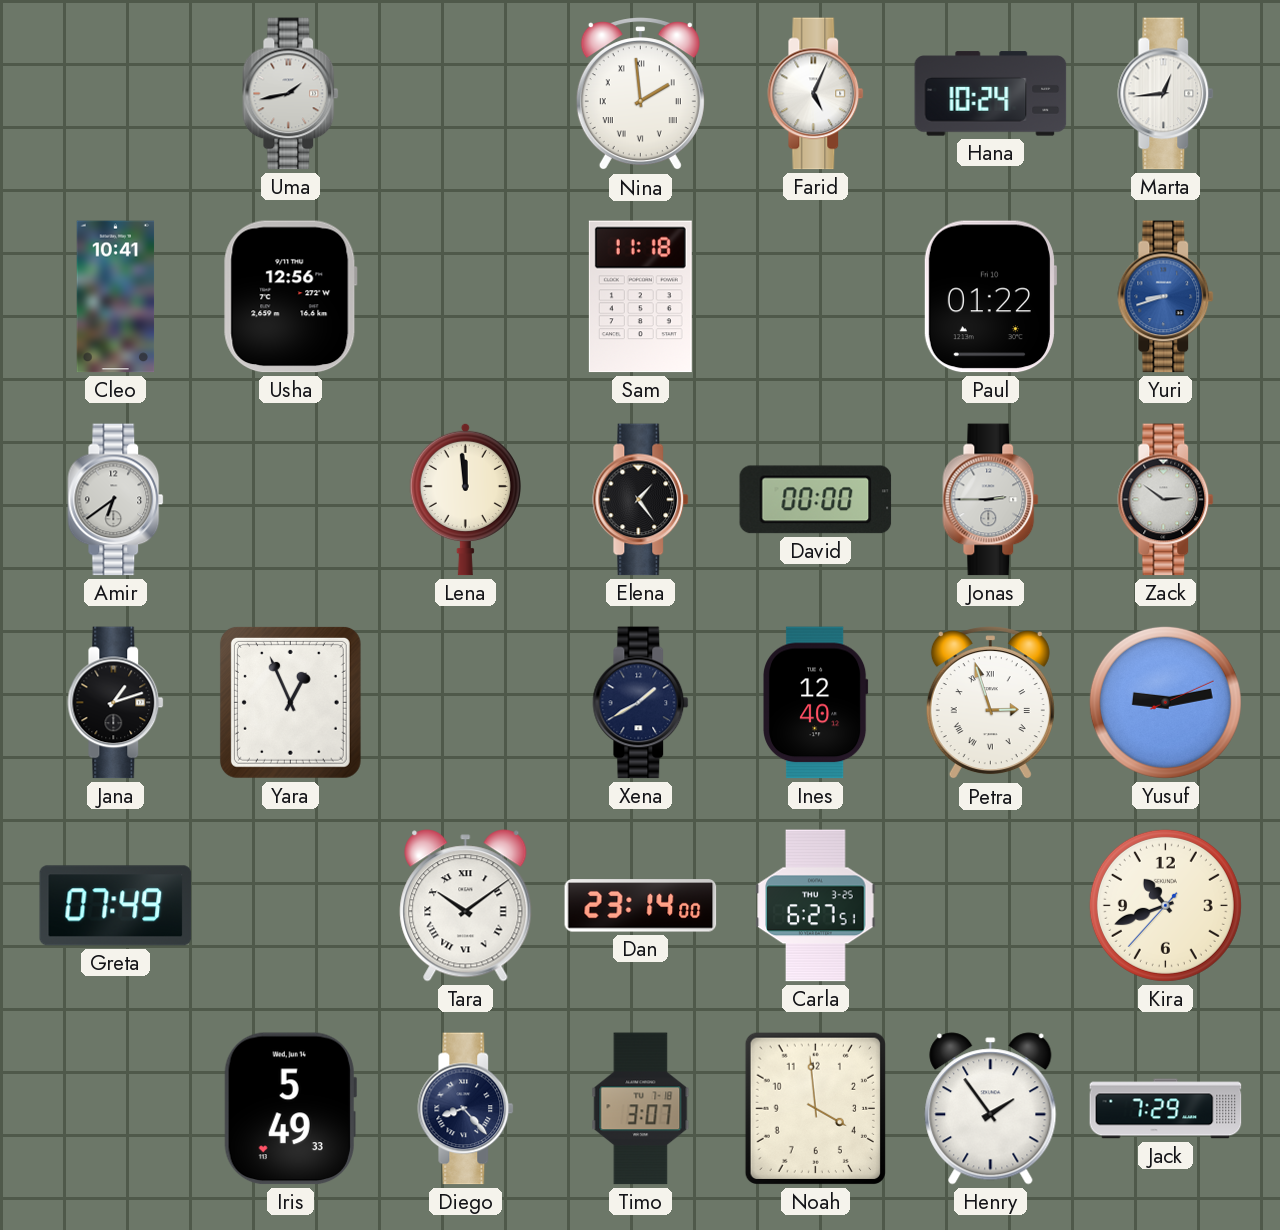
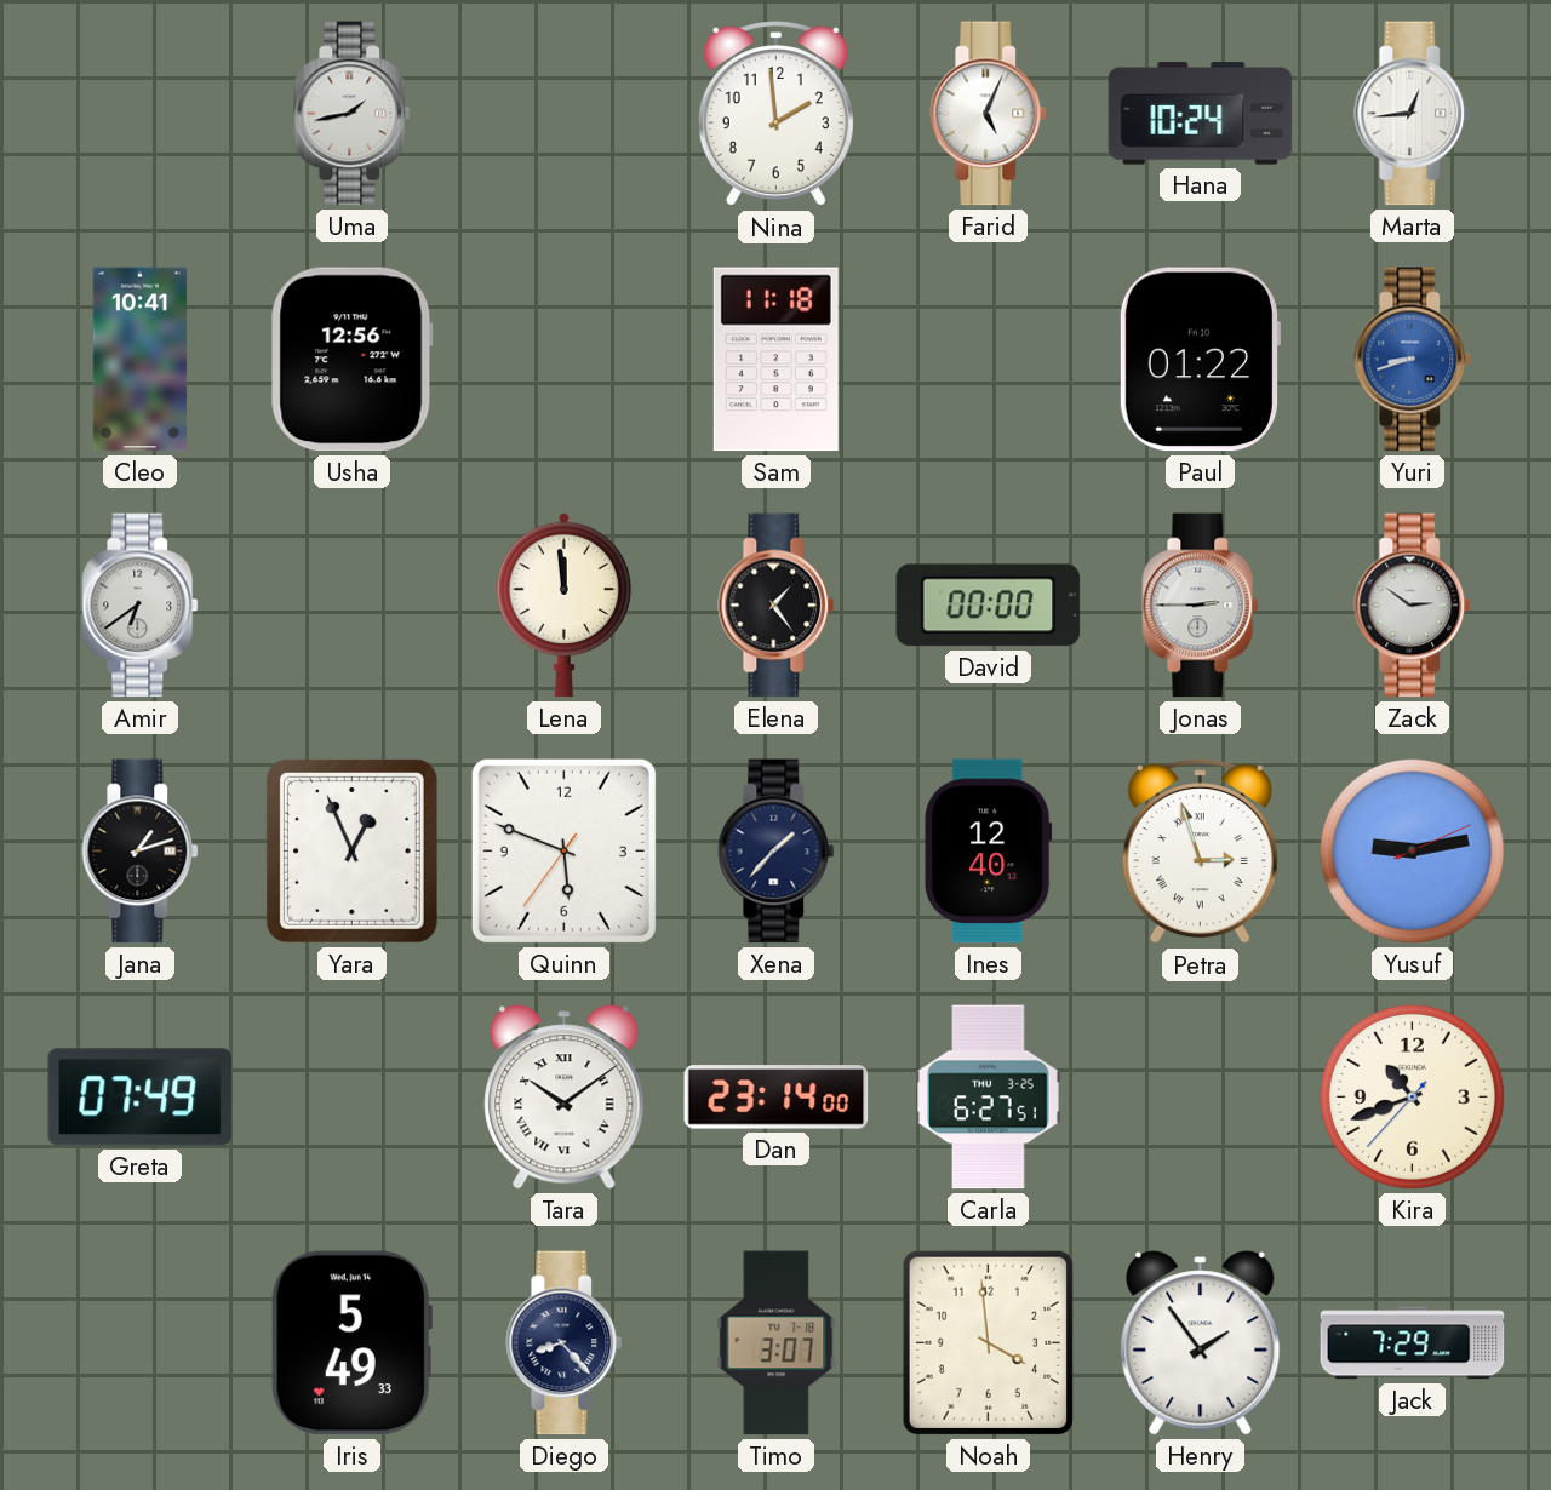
Nina numerals: Roman -> Arabic (775, 114)
Quinn: none -> 5:48 (563, 850)
Xena: 1:40 -> 1:37 (777, 852)
